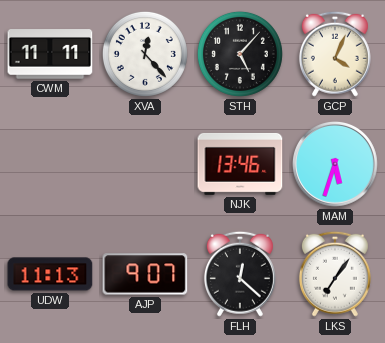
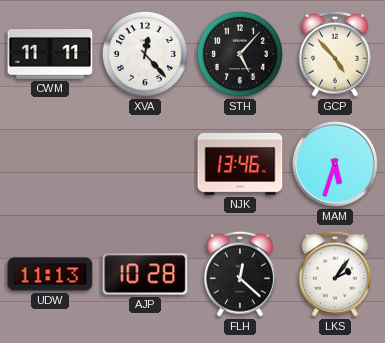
GCP: 4:04 -> 4:53 (335, 54)
AJP: 9:07 -> 10:28 (145, 274)
LKS: 7:06 -> 2:06 (335, 274)
